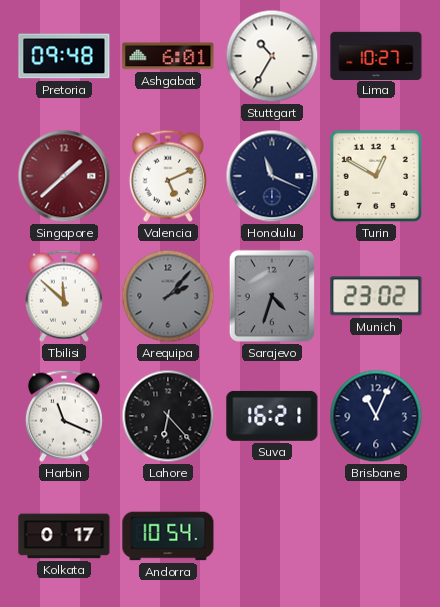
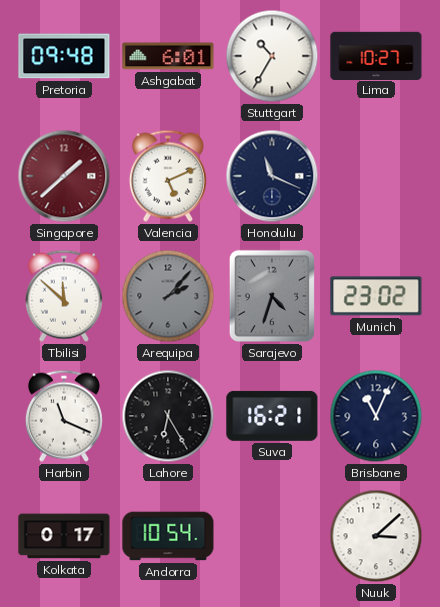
Turin: 12:50 -> none (376, 176)
Lahore: 6:23 -> 6:25 (168, 416)
Nuuk: none -> 3:08 (376, 536)
